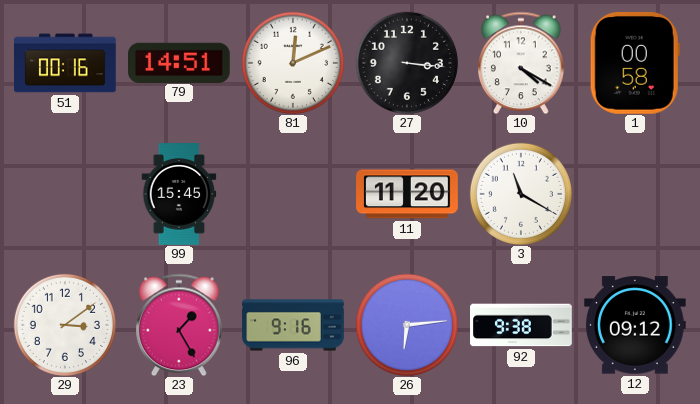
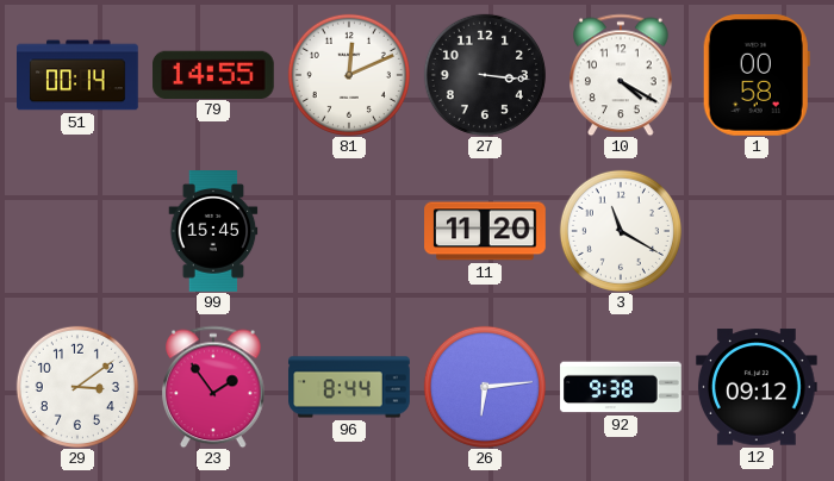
51: 00:16 -> 00:14 (79, 75)
79: 14:51 -> 14:55 (214, 74)
23: 1:25 -> 1:54 (214, 387)
96: 9:16 -> 8:44 (349, 387)
